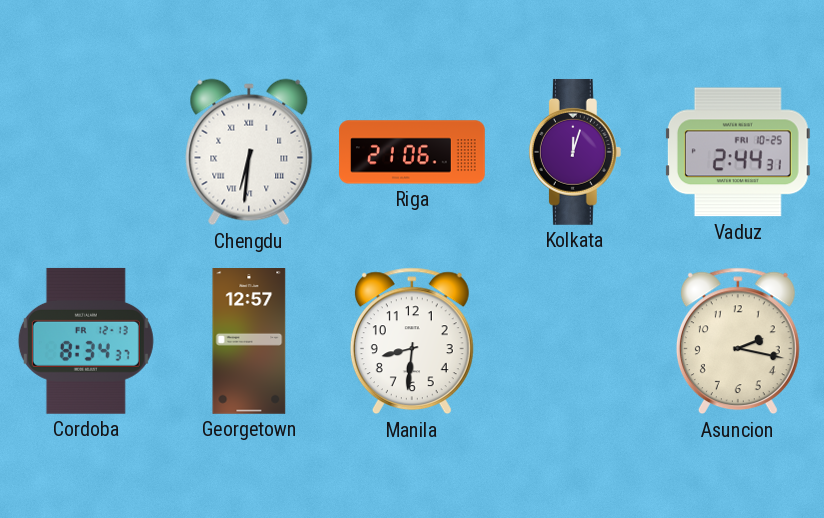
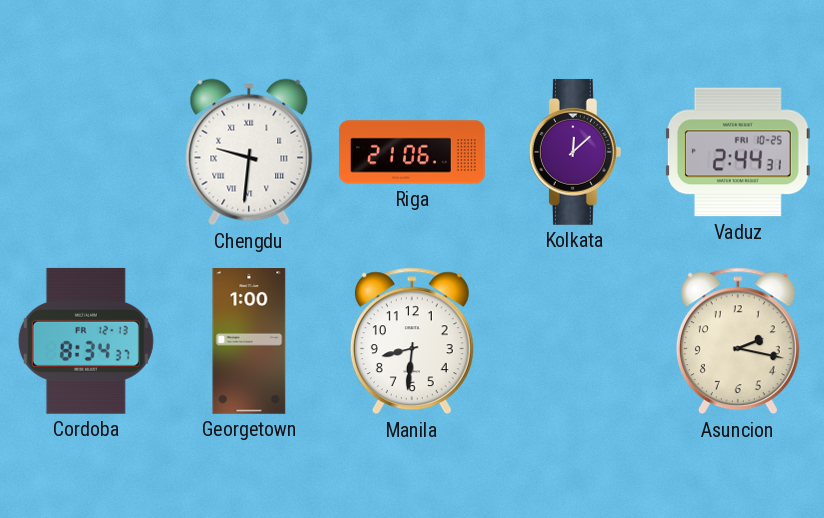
Chengdu: 6:31 -> 9:31 (249, 152)
Kolkata: 12:03 -> 12:08 (575, 152)
Georgetown: 12:57 -> 1:00 (249, 342)
